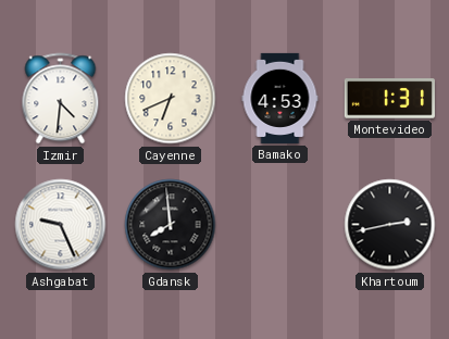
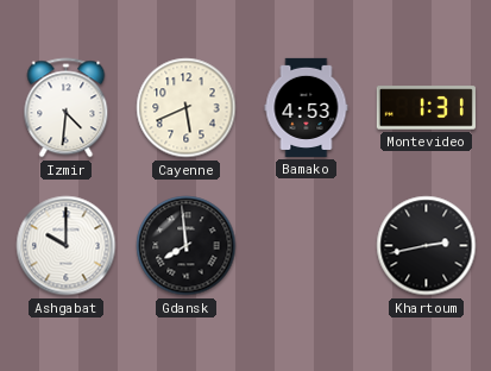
Cayenne: 6:41 -> 5:41 (187, 108)
Ashgabat: 9:26 -> 10:00 (67, 246)
